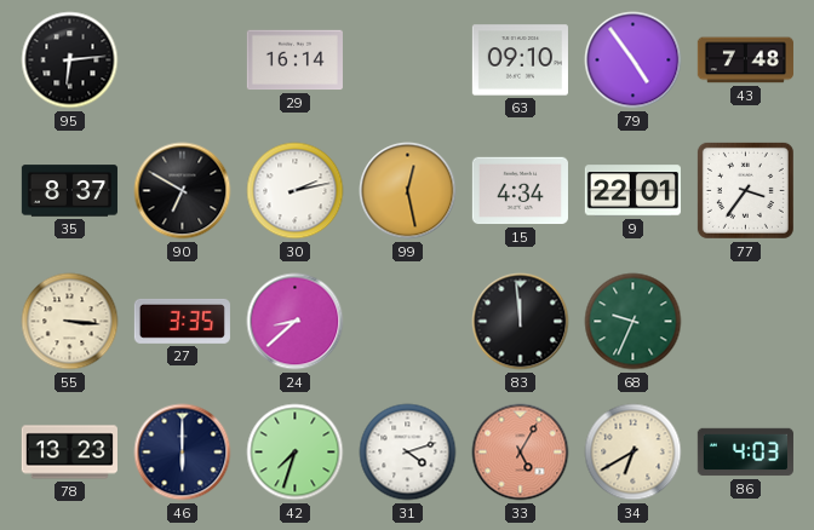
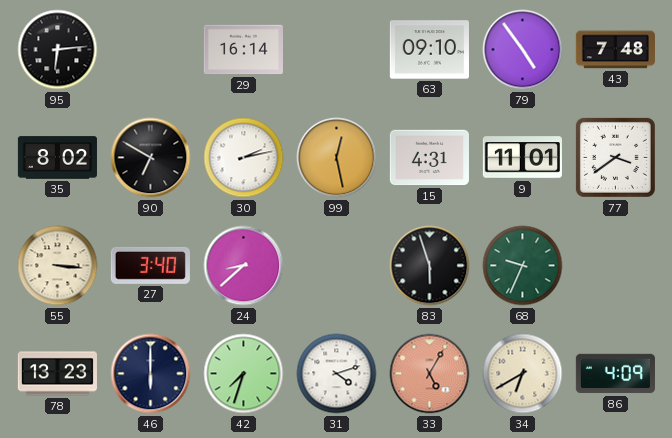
35: 8:37 -> 8:02 (57, 158)
15: 4:34 -> 4:31 (429, 158)
9: 22:01 -> 11:01 (522, 158)
77: 3:36 -> 3:39 (615, 157)
27: 3:35 -> 3:40 (150, 265)
83: 11:59 -> 5:57 (430, 266)
86: 4:03 -> 4:09 (615, 374)
